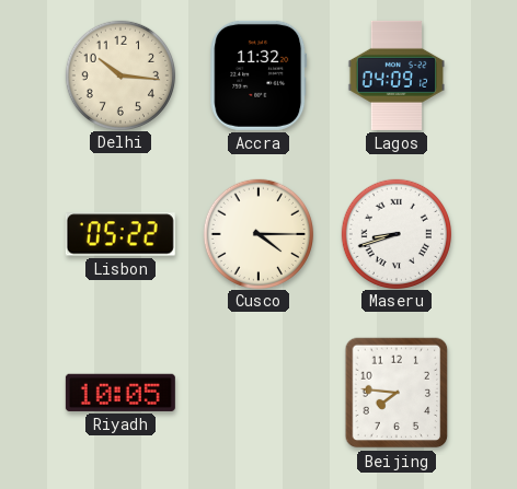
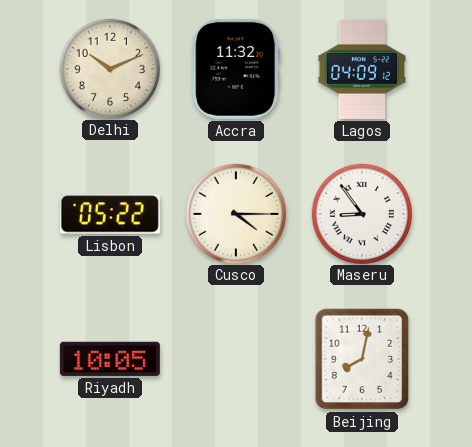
Delhi: 10:16 -> 10:11 (109, 68)
Maseru: 8:42 -> 8:54 (361, 213)
Beijing: 7:46 -> 8:02 (362, 359)
